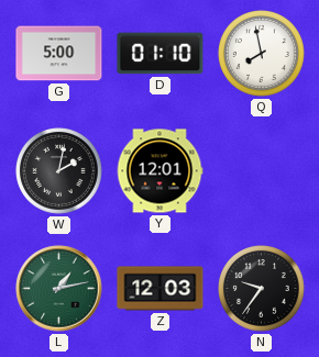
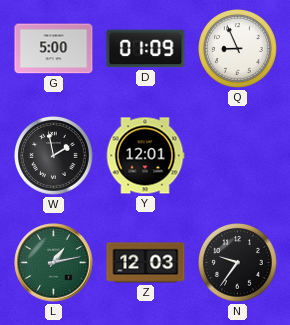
D: 01:10 -> 01:09 (146, 49)
Q: 7:58 -> 8:56 (238, 49)
W: 2:02 -> 1:58 (54, 156)
